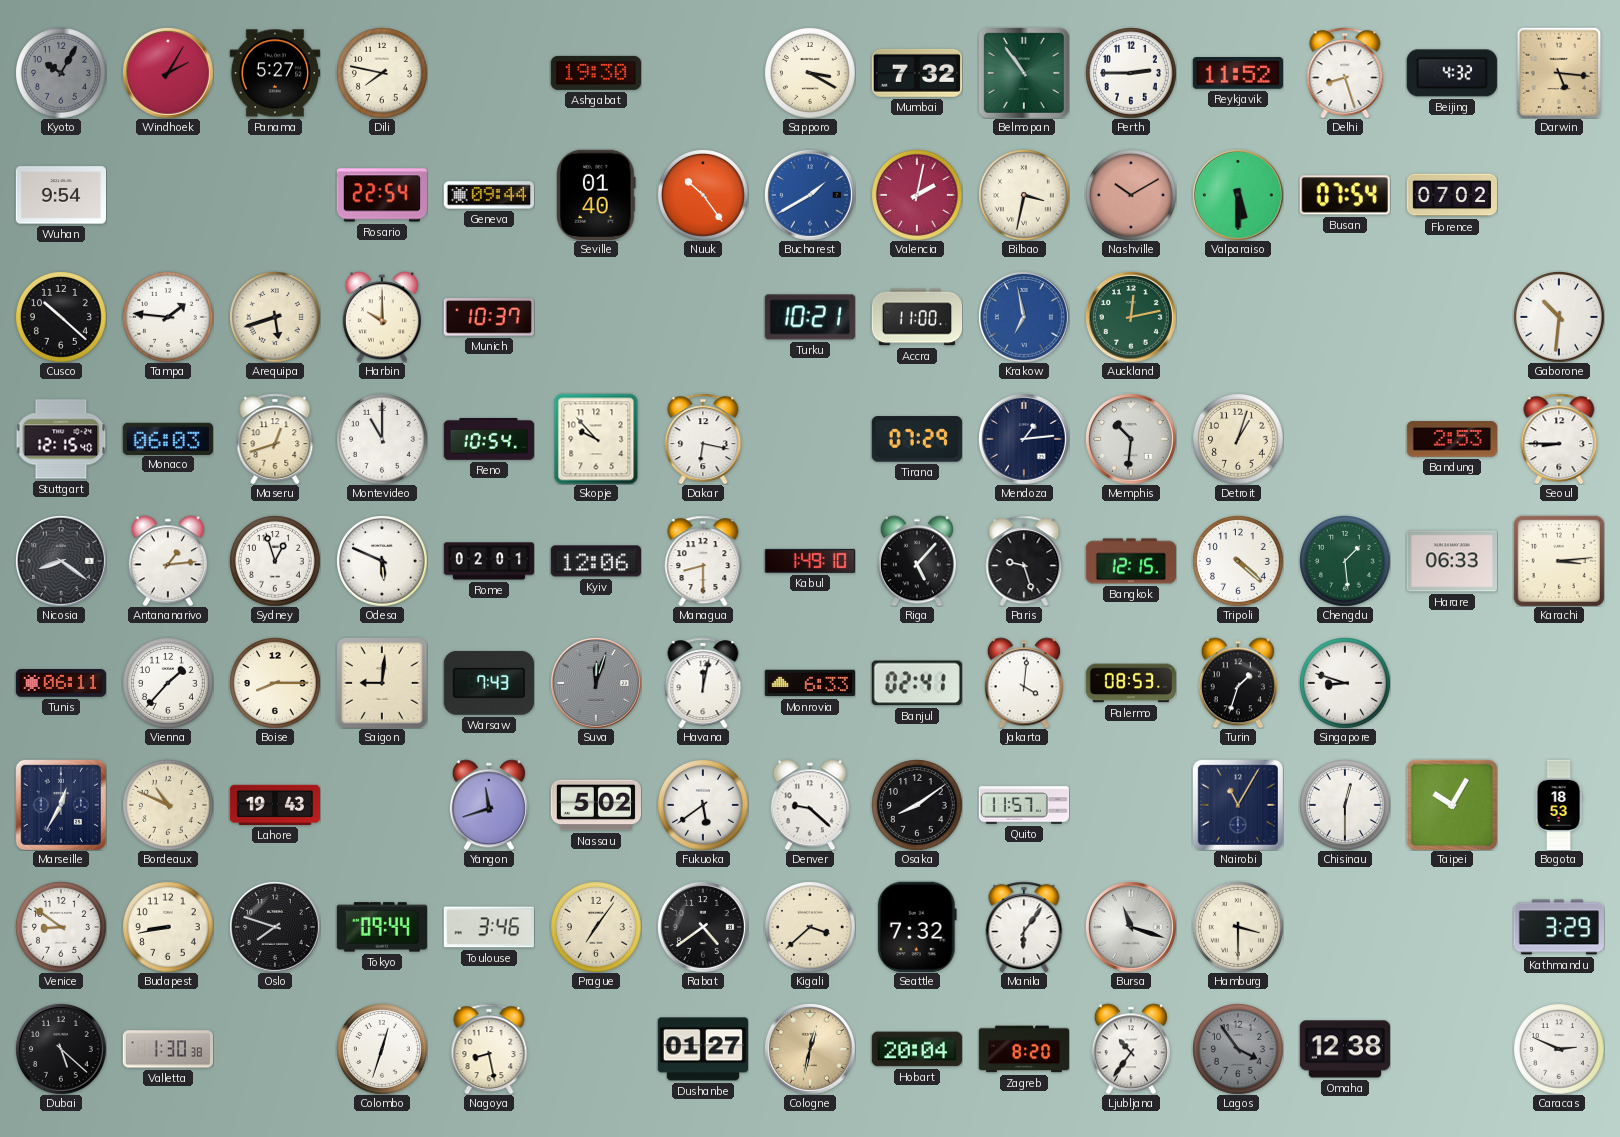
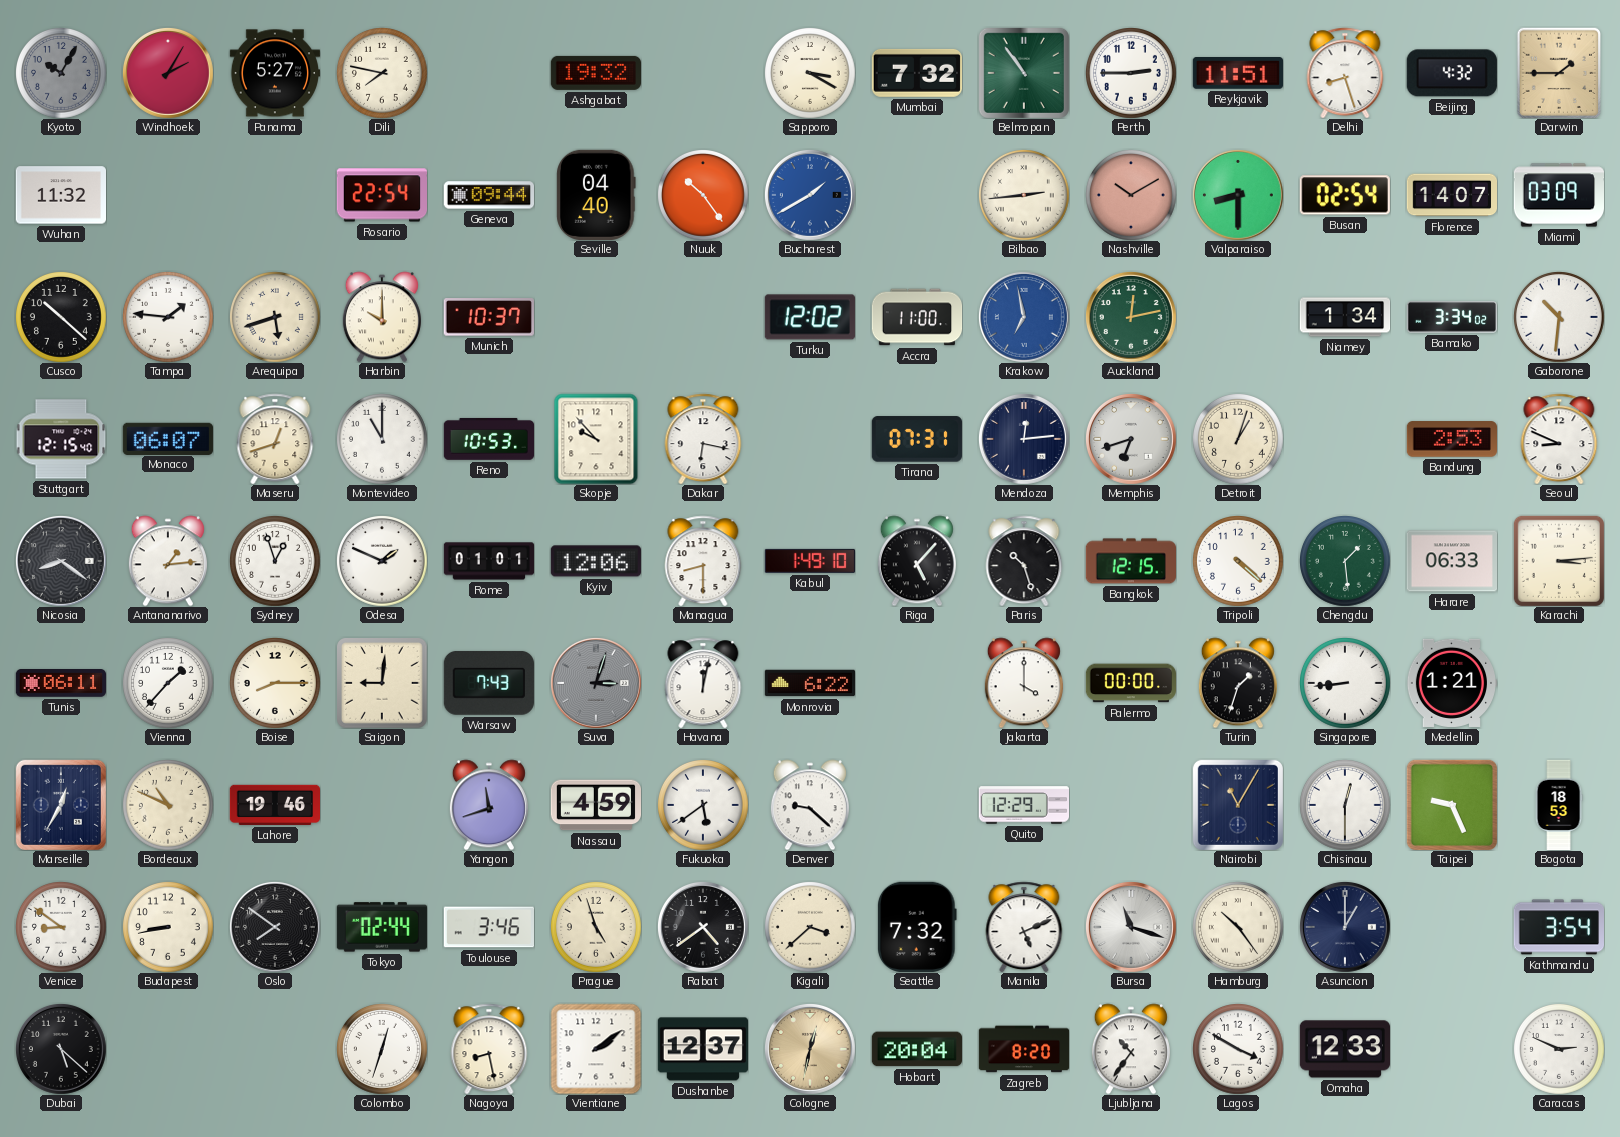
Ashgabat: 19:30 -> 19:32 (595, 73)
Reykjavik: 11:52 -> 11:51 (1237, 74)
Darwin: 5:16 -> 1:45 (1558, 72)
Wuhan: 9:54 -> 11:32 (60, 195)
Seville: 01:40 -> 04:40 (596, 194)
Valencia: 2:02 -> none (917, 195)
Bilbao: 3:32 -> 2:44 (1024, 195)
Valparaiso: 5:30 -> 8:30 (1238, 195)
Busan: 07:54 -> 02:54 (1345, 195)
Florence: 07:02 -> 14:07 (1451, 195)
Miami: none -> 03:09 (1558, 195)
Turku: 10:21 -> 12:02 (810, 317)
Niamey: none -> 1:34 (1345, 317)
Bamako: none -> 3:34 (1451, 317)
Monaco: 06:03 -> 06:07 (168, 438)
Reno: 10:54 -> 10:53 (488, 439)
Tirana: 07:29 -> 07:31 (917, 439)
Mendoza: 1:14 -> 12:14 (1024, 439)
Memphis: 10:31 -> 6:42 (1131, 439)
Seoul: 8:45 -> 8:49 (1559, 439)
Odesa: 5:49 -> 1:49 (382, 561)
Rome: 02:01 -> 01:01 (489, 561)
Paris: 9:27 -> 10:27 (1024, 561)
Suva: 12:03 -> 3:03 (596, 683)
Monrovia: 6:33 -> 6:22 (809, 683)
Banjul: 02:41 -> none (917, 683)
Jakarta: 4:01 -> 4:00 (1024, 683)
Palermo: 08:53 -> 00:00 (1130, 683)
Singapore: 8:48 -> 8:44 (1345, 683)
Medellin: none -> 1:21 (1451, 683)
Lahore: 19:43 -> 19:46 (274, 805)
Nassau: 5:02 -> 4:59 (595, 805)
Osaka: 8:09 -> none (917, 805)
Quito: 11:57 -> 12:29 (1023, 805)
Taipei: 10:05 -> 9:26 (1451, 804)
Oslo: 7:48 -> 7:51 (275, 927)
Tokyo: 09:44 -> 02:44 (382, 927)
Prague: 7:06 -> 4:57 (596, 927)
Manila: 6:06 -> 5:11 (1024, 927)
Hamburg: 3:30 -> 10:24 (1238, 927)
Asuncion: none -> 1:00 (1345, 927)
Kathmandu: 3:29 -> 3:54 (1558, 927)
Valletta: 1:30 -> none (168, 1049)
Vientiane: none -> 2:09 (596, 1049)
Dushanbe: 01:27 -> 12:37 (702, 1049)
Lagos: 3:54 -> 3:50 (1238, 1049)
Lagos dial: grey -> white (1238, 1049)
Omaha: 12:38 -> 12:33 (1344, 1049)
